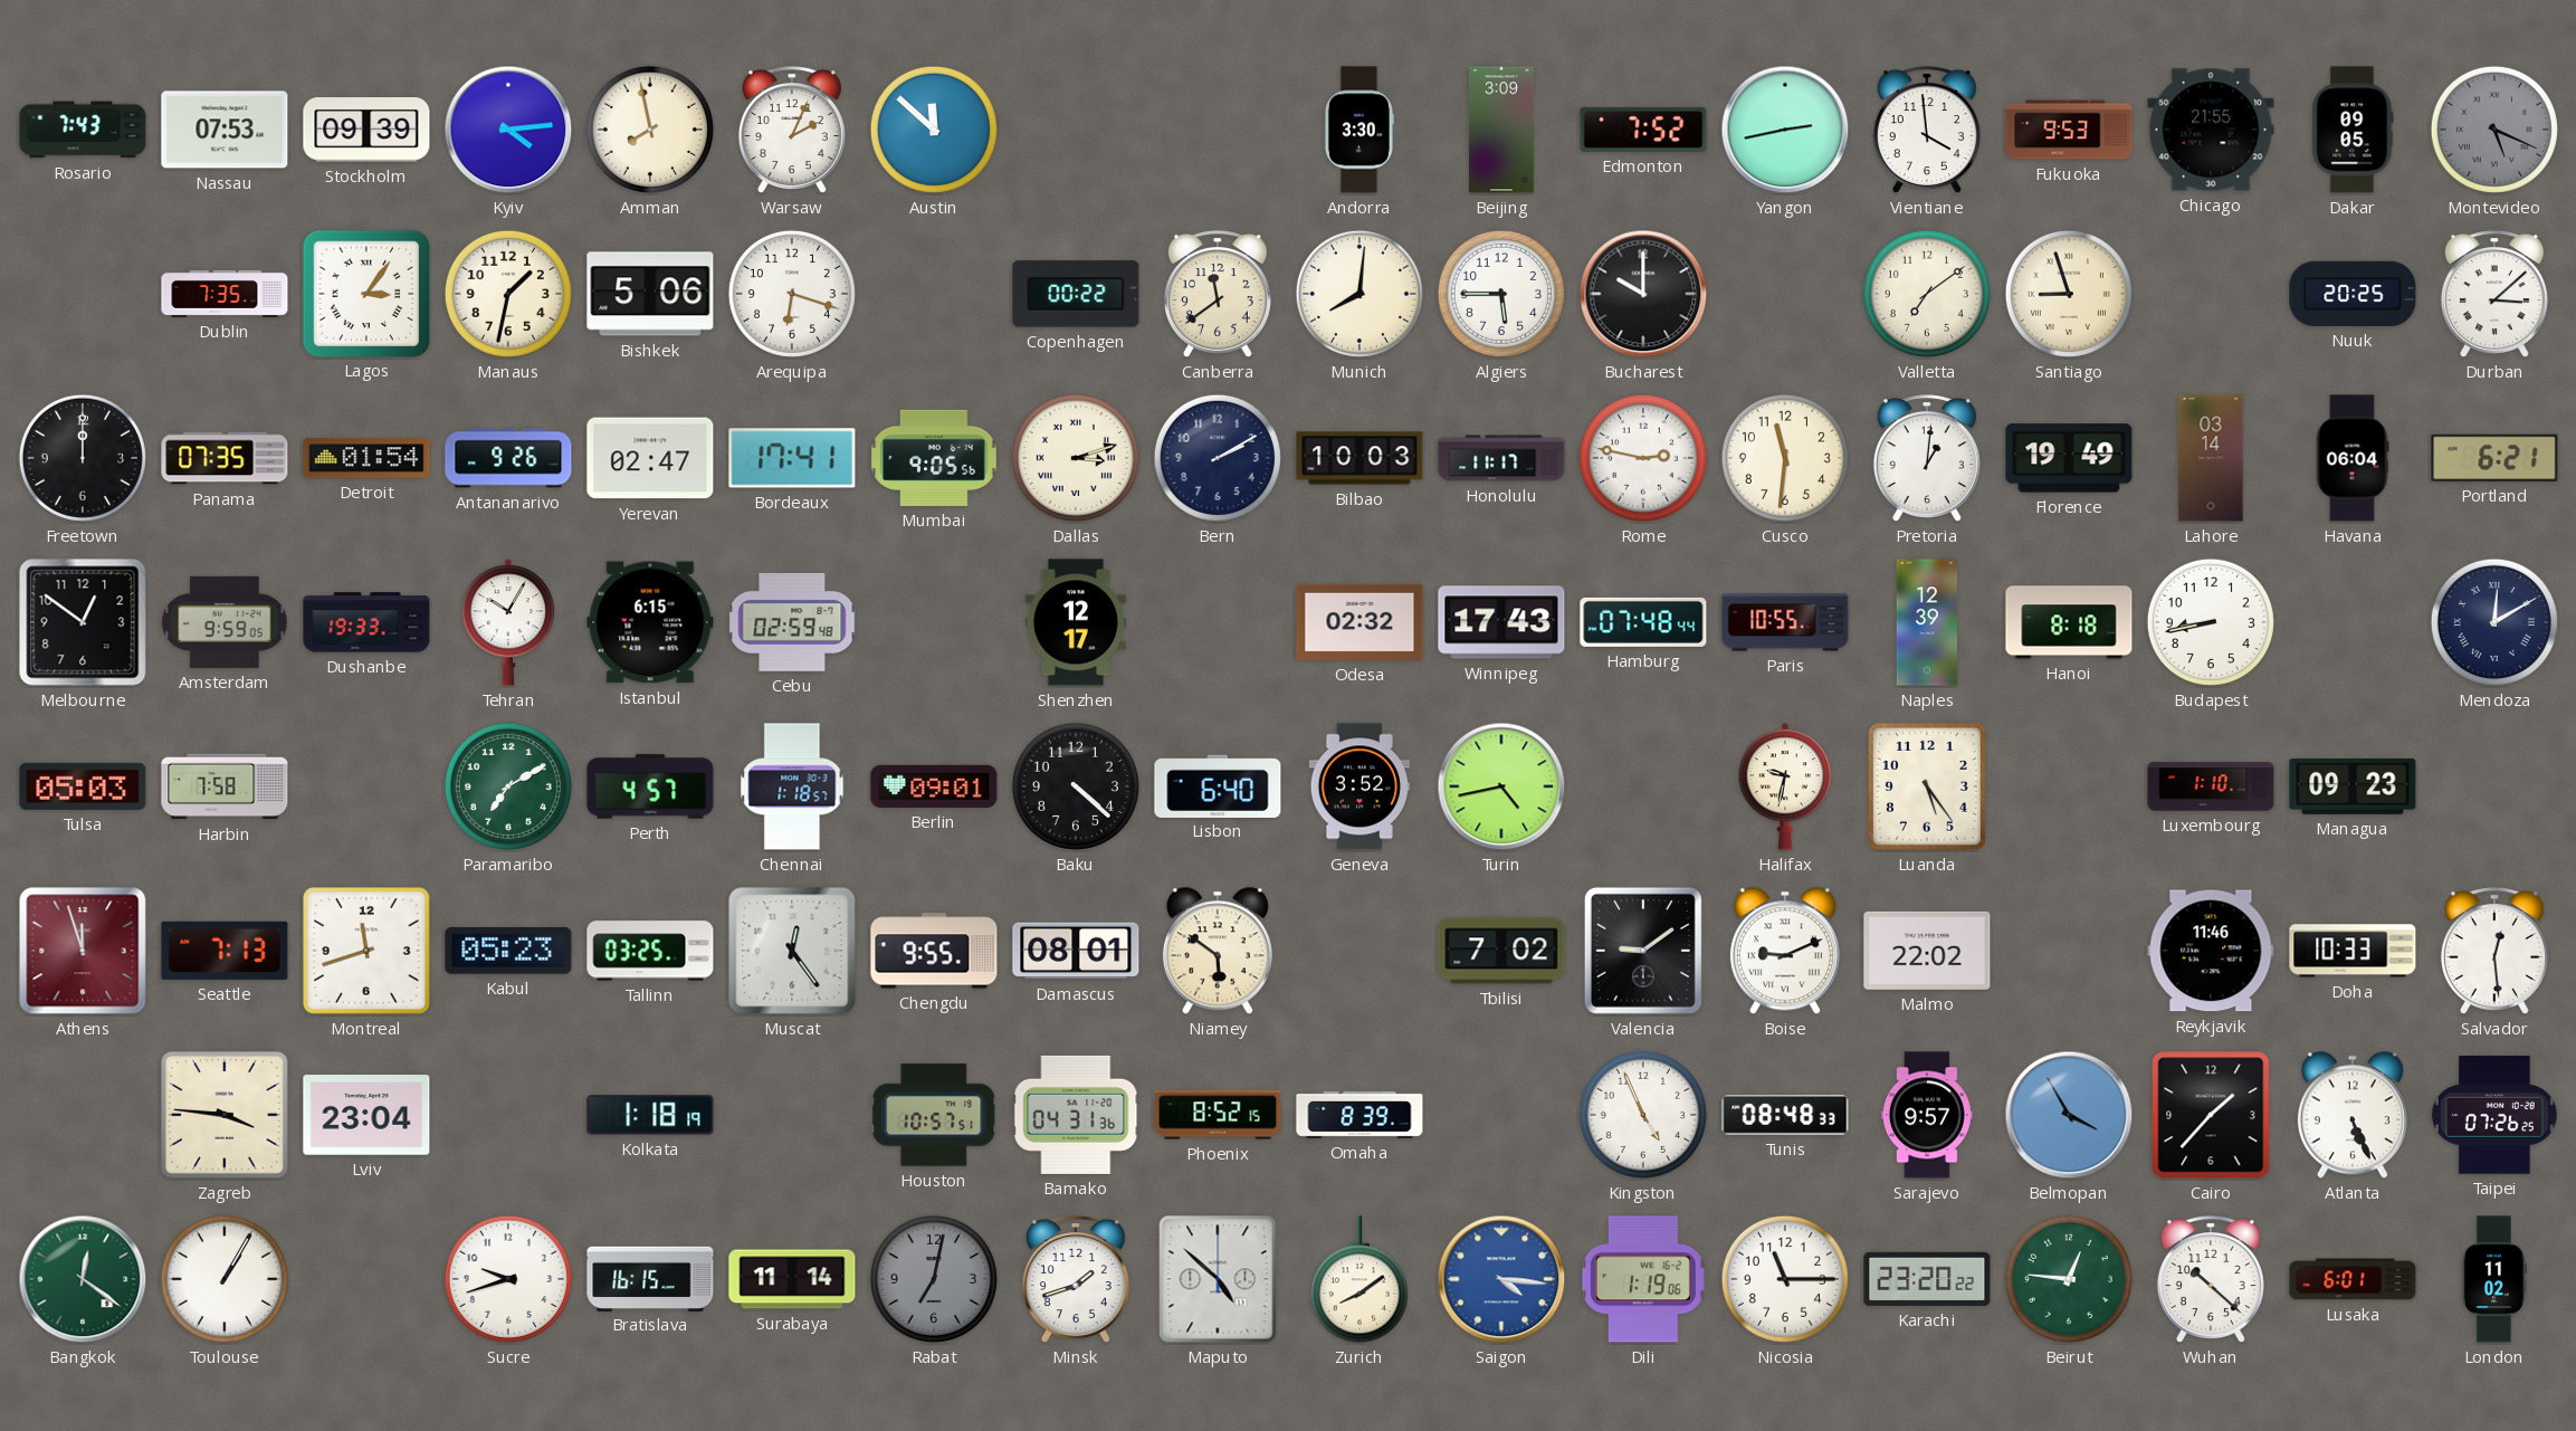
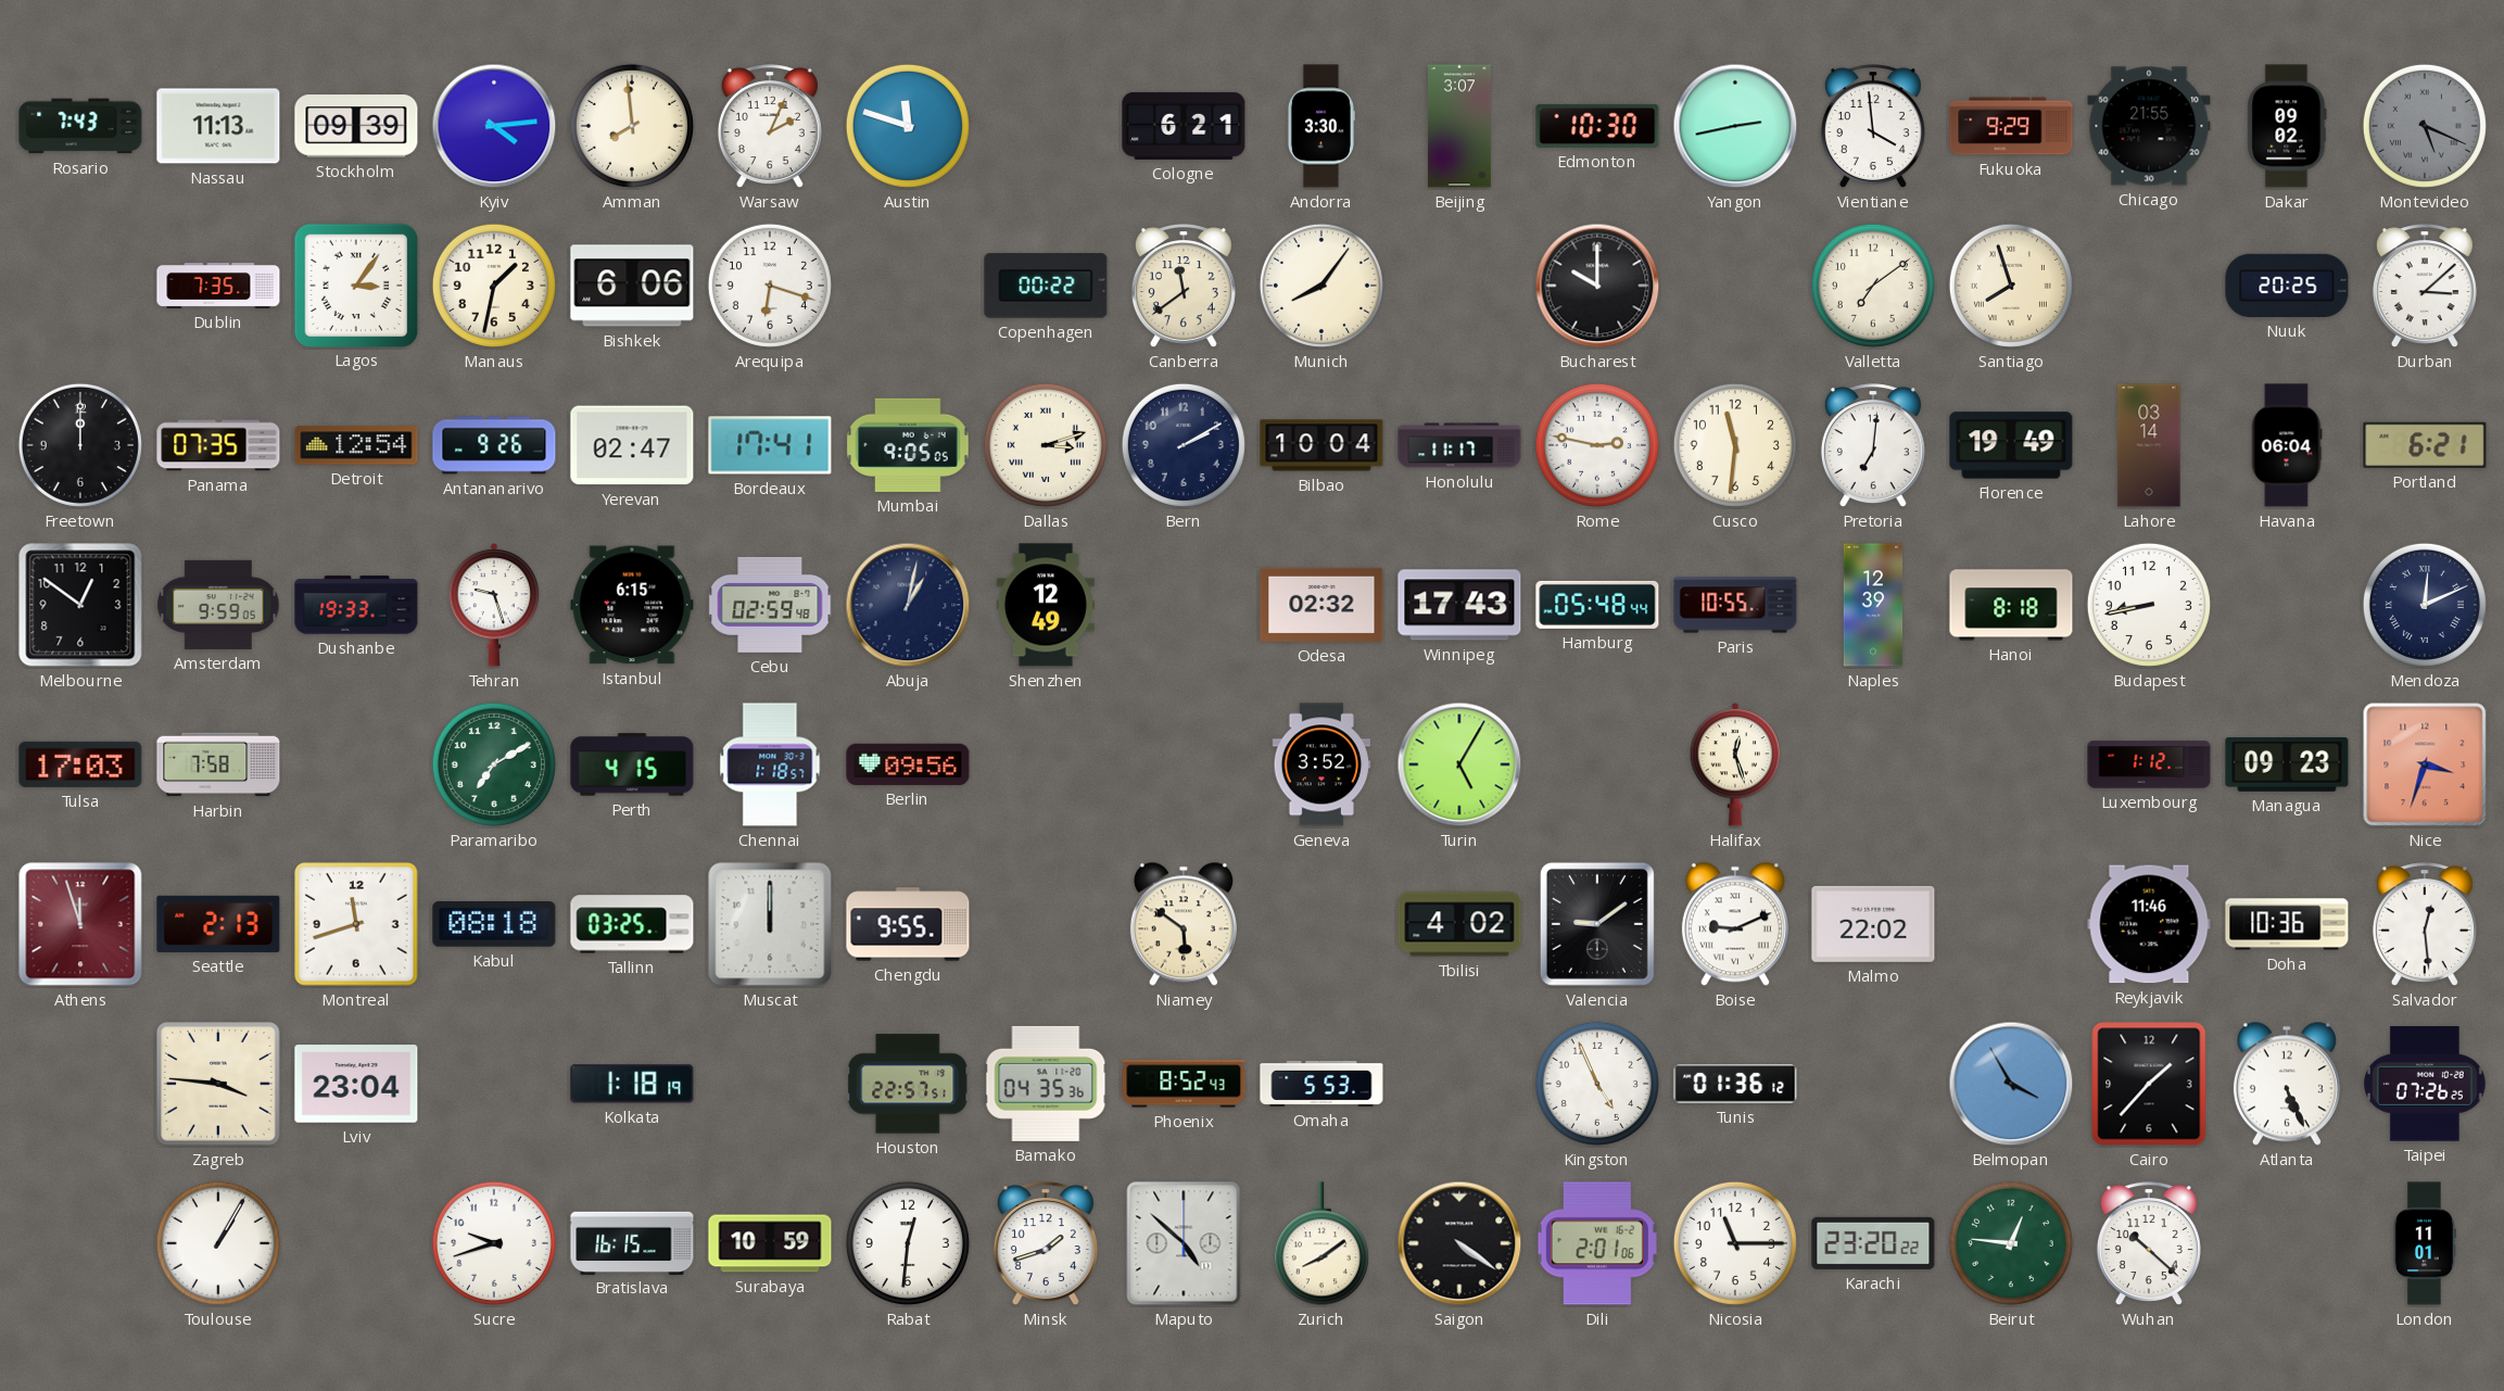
Nassau: 07:53 -> 11:13 (218, 126)
Amman: 7:58 -> 7:59 (632, 126)
Austin: 11:52 -> 11:48 (908, 126)
Cologne: none -> 6:21 (1184, 126)
Beijing: 3:09 -> 3:07 (1459, 126)
Edmonton: 7:52 -> 10:30 (1597, 126)
Fukuoka: 9:53 -> 9:29 (2011, 126)
Dakar: 09:05 -> 09:02 (2287, 126)
Bishkek: 5:06 -> 6:06 (632, 286)
Munich: 8:01 -> 8:06 (1321, 286)
Algiers: 5:45 -> none (1501, 294)
Santiago: 8:57 -> 7:57 (2011, 286)
Detroit: 01:54 -> 12:54 (356, 445)
Mumbai: 9:05:56 -> 9:05:05 (908, 445)
Bilbao: 10:03 -> 10:04 (1321, 445)
Pretoria: 1:01 -> 7:01 (1873, 446)
Tehran: 10:05 -> 9:27 (494, 605)
Abuja: none -> 1:02 (908, 605)
Shenzhen: 12:17 -> 12:49 (1046, 605)
Hamburg: 07:48 -> 05:48 (1597, 605)
Mendoza: 12:10 -> 12:11 (2425, 605)
Tulsa: 05:03 -> 17:03 (80, 764)
Perth: 4:57 -> 4:15 (632, 764)
Berlin: 09:01 -> 09:56 (908, 764)
Baku: 4:22 -> none (1076, 786)
Lisbon: 6:40 -> none (1218, 785)
Turin: 4:43 -> 5:05 (1459, 764)
Halifax: 9:32 -> 12:27 (1735, 764)
Luanda: 5:24 -> none (1927, 786)
Luxembourg: 1:10 -> 1:12 (2149, 764)
Nice: none -> 3:33 (2425, 764)
Seattle: 7:13 -> 2:13 (218, 924)
Kabul: 05:23 -> 08:18 (494, 924)
Muscat: 12:24 -> 12:00 (770, 924)
Damascus: 08:01 -> none (1076, 951)
Tbilisi: 7:02 -> 4:02 (1459, 924)
Doha: 10:33 -> 10:36 (2287, 924)
Houston: 10:57 -> 22:57 (908, 1084)
Bamako: 04:31 -> 04:35 (1046, 1084)
Phoenix: 8:52:15 -> 8:52:43 (1184, 1084)
Omaha: 8:39 -> 5:53 (1321, 1084)
Tunis: 08:48 -> 01:36 (1735, 1085)
Sarajevo: 9:57 -> none (1927, 1115)
Bangkok: 12:21 -> none (83, 1279)
Surabaya: 11:14 -> 10:59 (770, 1243)
Rabat: 7:02 -> 12:31 (908, 1243)
Rabat dial: grey -> white (908, 1243)
Saigon: 4:16 -> 4:21 (1459, 1243)
Saigon dial: blue -> black (1459, 1243)
Dili: 1:19 -> 2:01 (1597, 1243)
Lusaka: 6:01 -> none (2353, 1279)
London: 11:02 -> 11:01 (2425, 1243)
